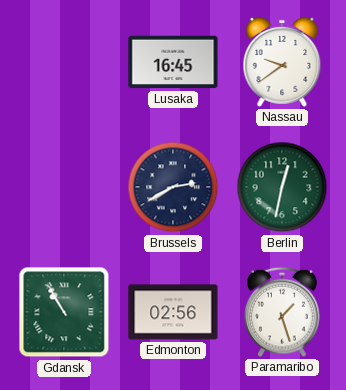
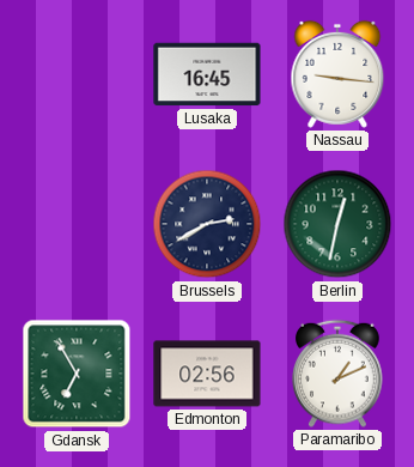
Nassau: 9:39 -> 9:16 (337, 74)
Gdansk: 10:55 -> 6:55 (77, 374)
Paramaribo: 1:27 -> 1:11 (337, 374)
